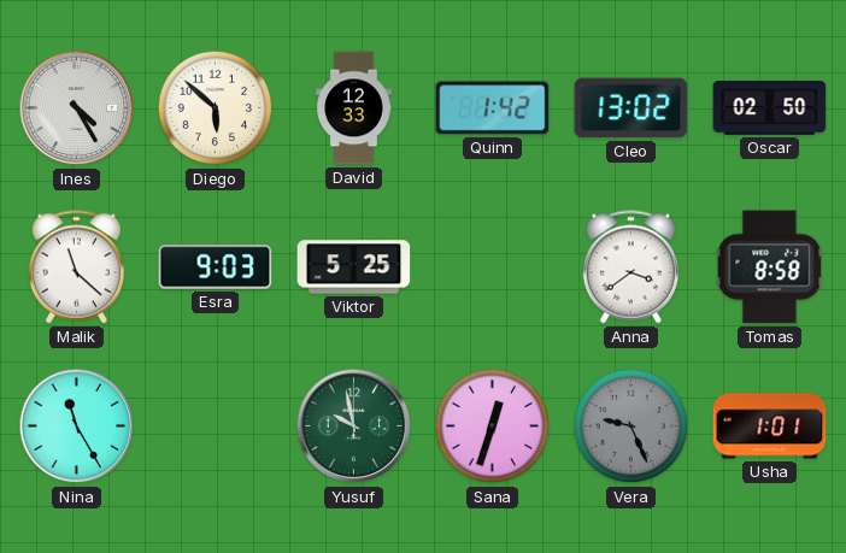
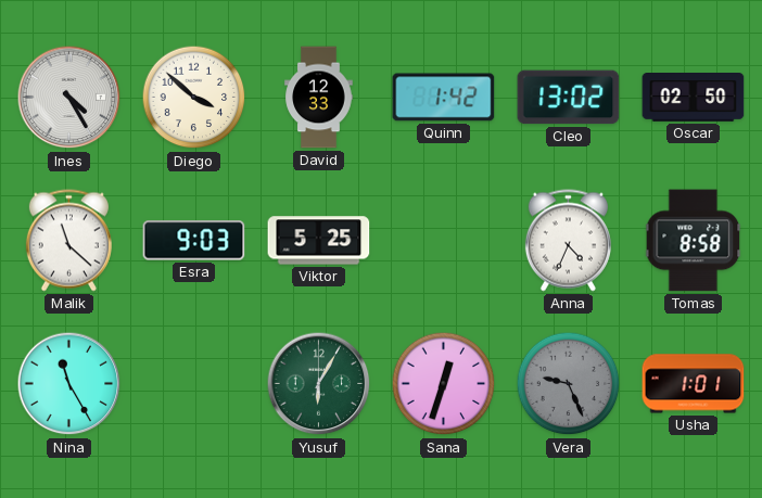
Diego: 5:52 -> 3:52 (194, 98)
Anna: 3:39 -> 4:34 (568, 241)
Yusuf: 9:58 -> 6:05 (319, 384)
